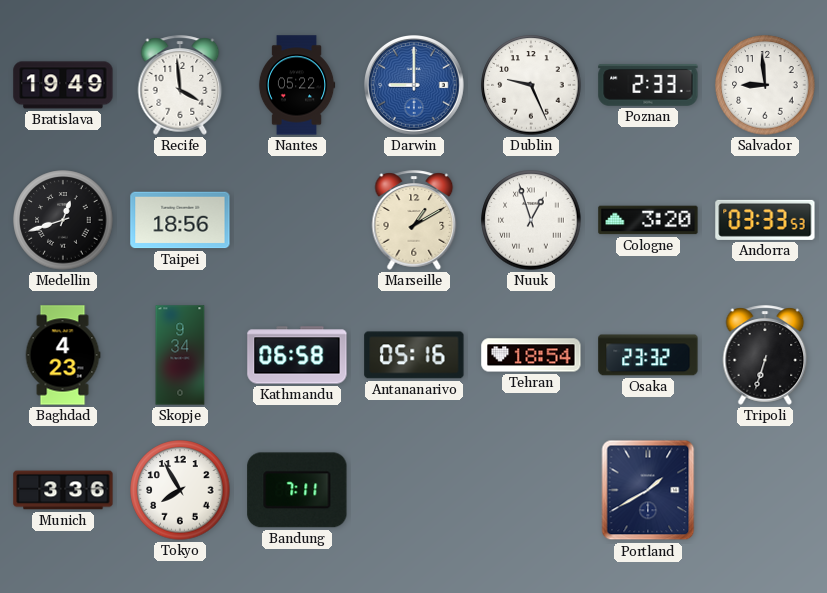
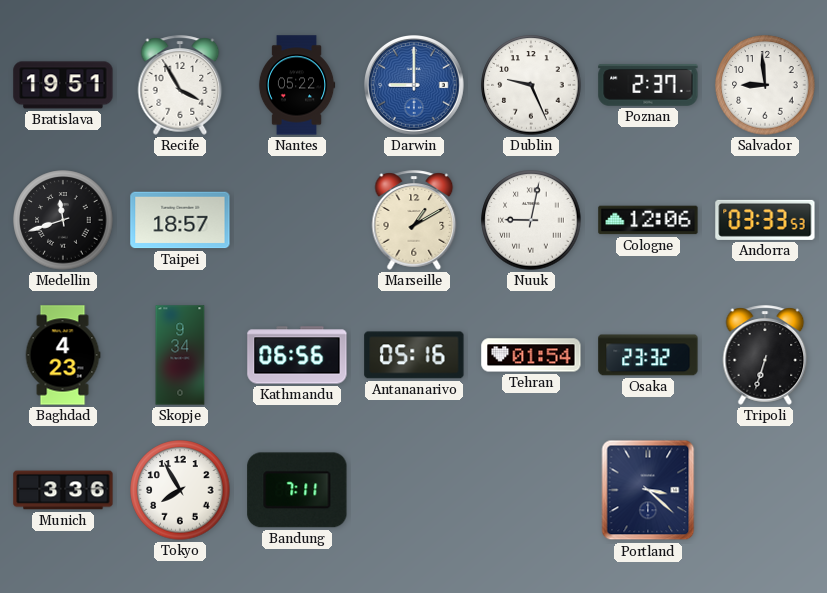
Bratislava: 19:49 -> 19:51 (63, 85)
Recife: 3:59 -> 3:55 (180, 85)
Poznan: 2:33 -> 2:37 (648, 85)
Medellin: 12:42 -> 11:42 (63, 220)
Taipei: 18:56 -> 18:57 (180, 220)
Nuuk: 12:57 -> 9:02 (531, 220)
Cologne: 3:20 -> 12:06 (648, 220)
Kathmandu: 06:58 -> 06:56 (297, 355)
Tehran: 18:54 -> 01:54 (531, 355)
Portland: 1:40 -> 3:22 (648, 490)
